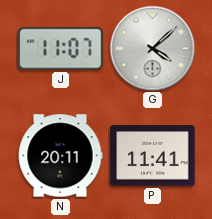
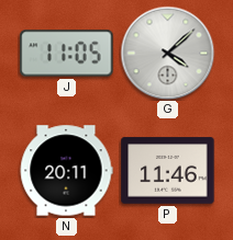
J: 11:07 -> 11:05 (67, 54)
P: 11:41 -> 11:46 (168, 171)
